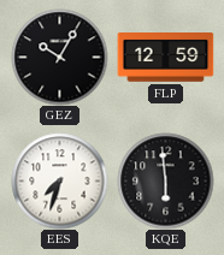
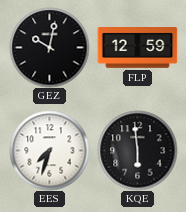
GEZ: 10:05 -> 10:02 (49, 47)
